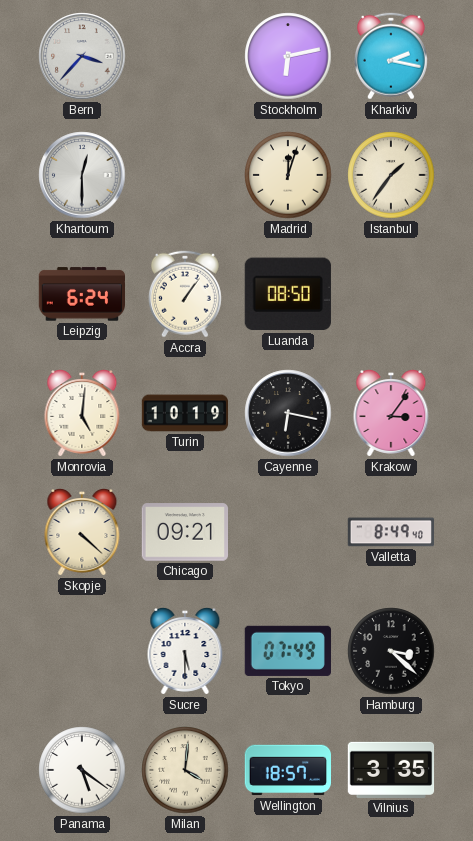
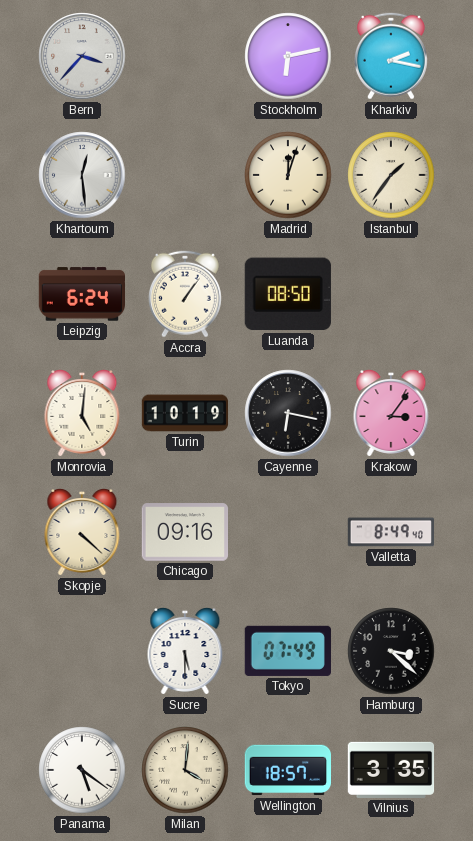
Khartoum: 12:30 -> 12:29 (82, 175)
Chicago: 09:21 -> 09:16 (184, 532)
